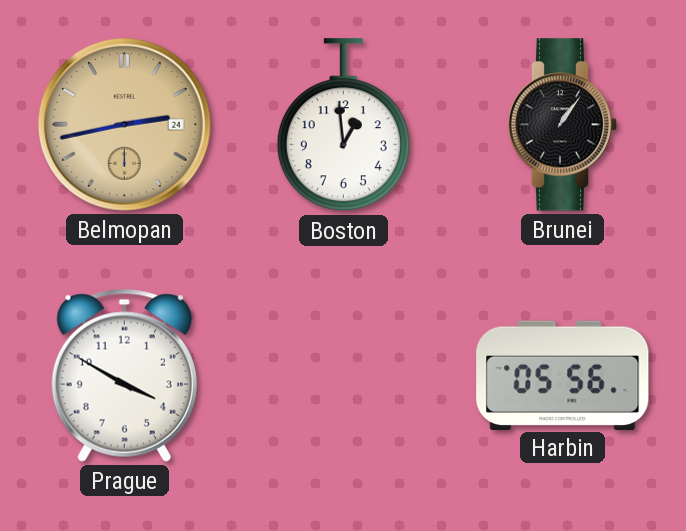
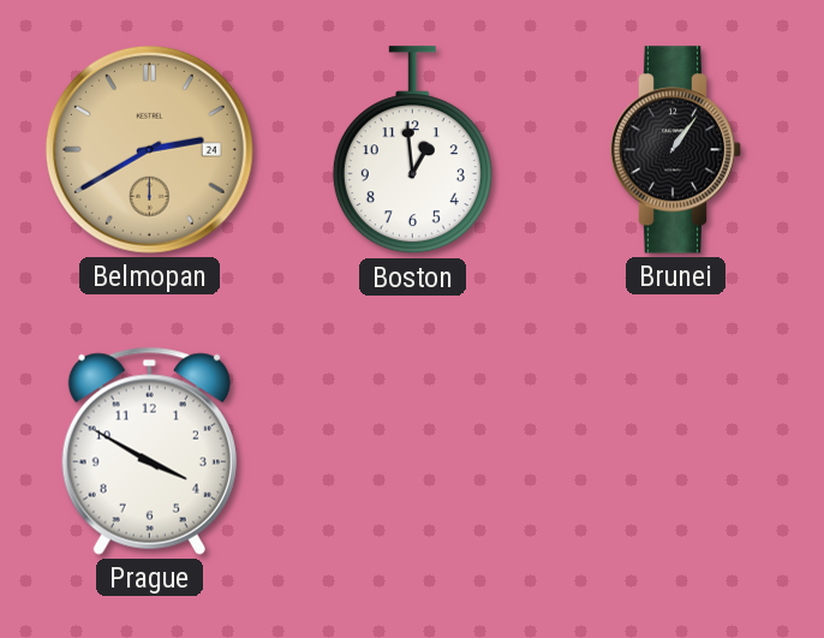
Belmopan: 2:43 -> 2:40 (149, 149)
Harbin: 05:56 -> none (563, 375)
